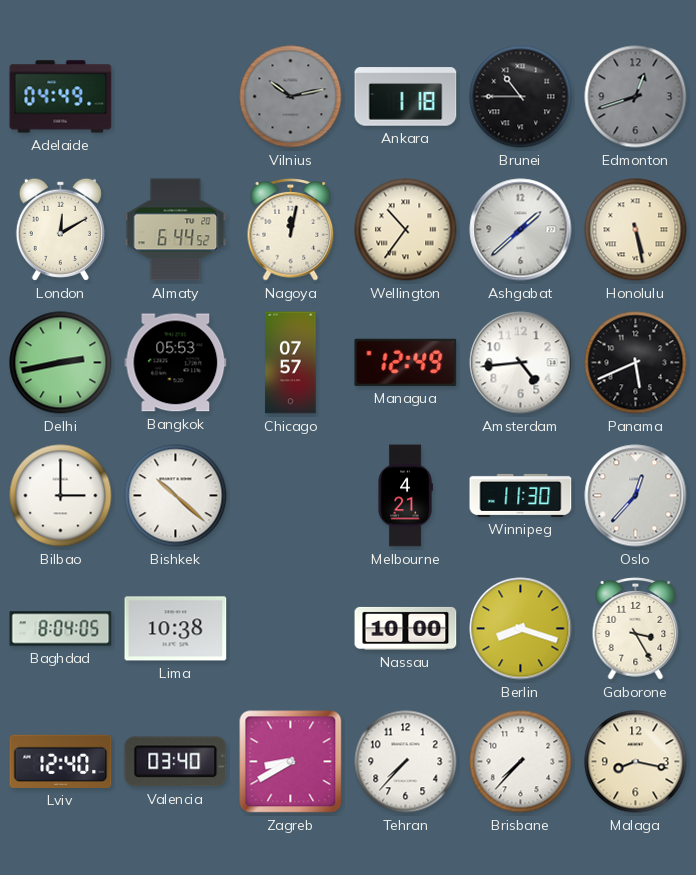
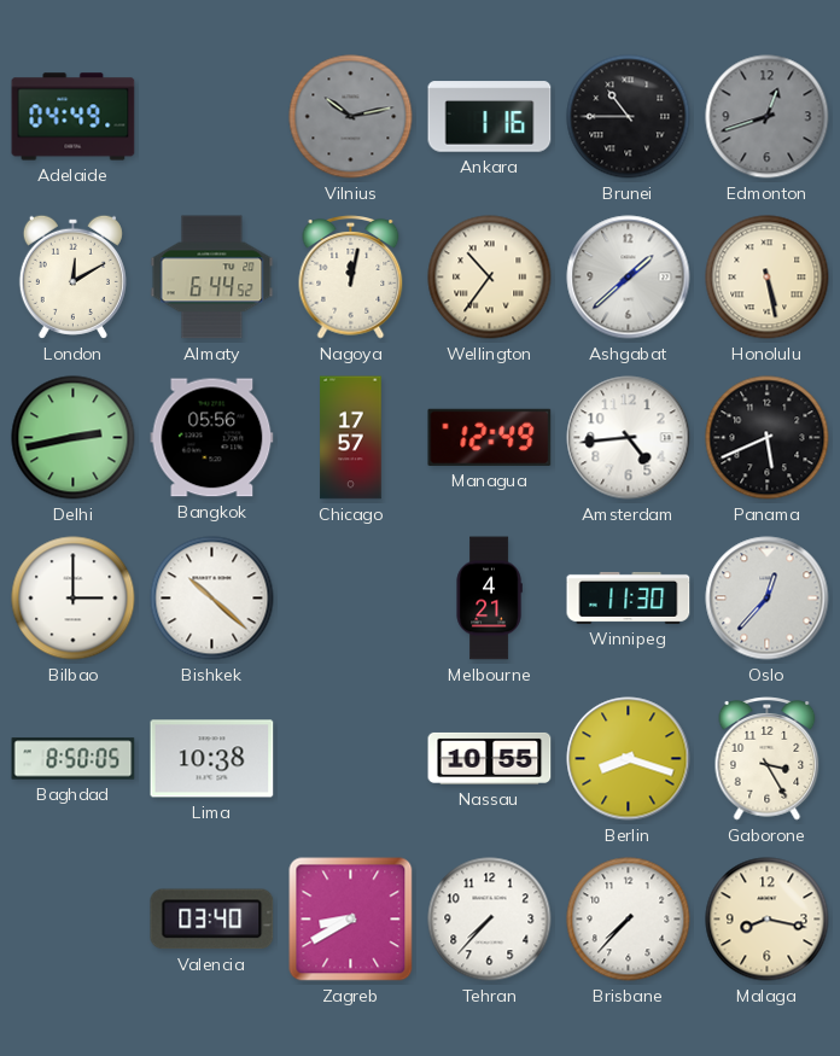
Ankara: 1:18 -> 1:16 (490, 117)
Bangkok: 05:53 -> 05:56 (212, 438)
Chicago: 07:57 -> 17:57 (351, 438)
Baghdad: 8:04 -> 8:50 (74, 759)
Nassau: 10:00 -> 10:55 (490, 758)
Lviv: 12:40 -> none (61, 761)
